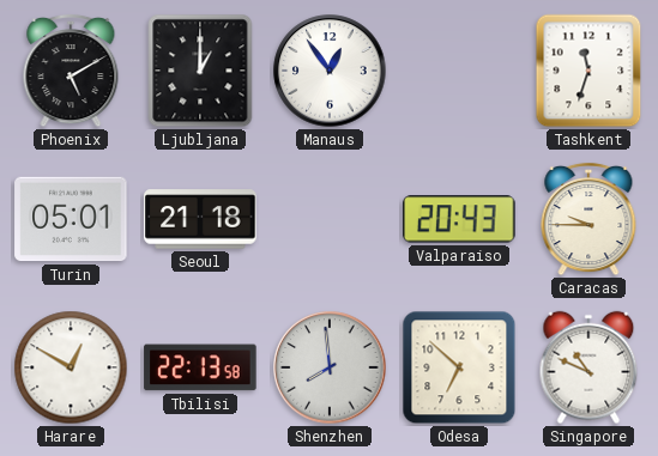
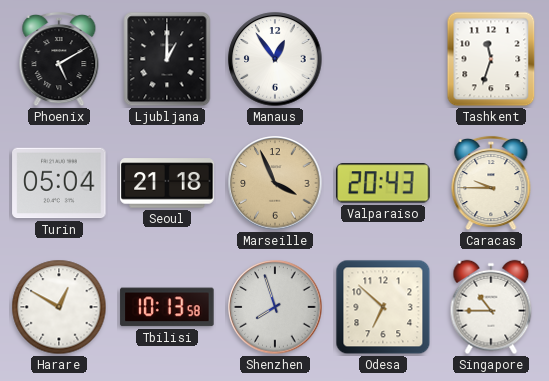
Turin: 05:01 -> 05:04 (59, 183)
Marseille: none -> 3:56 (275, 183)
Tbilisi: 22:13 -> 10:13 (167, 307)
Shenzhen: 7:59 -> 7:57 (275, 307)
Singapore: 10:49 -> 10:45 (491, 307)
